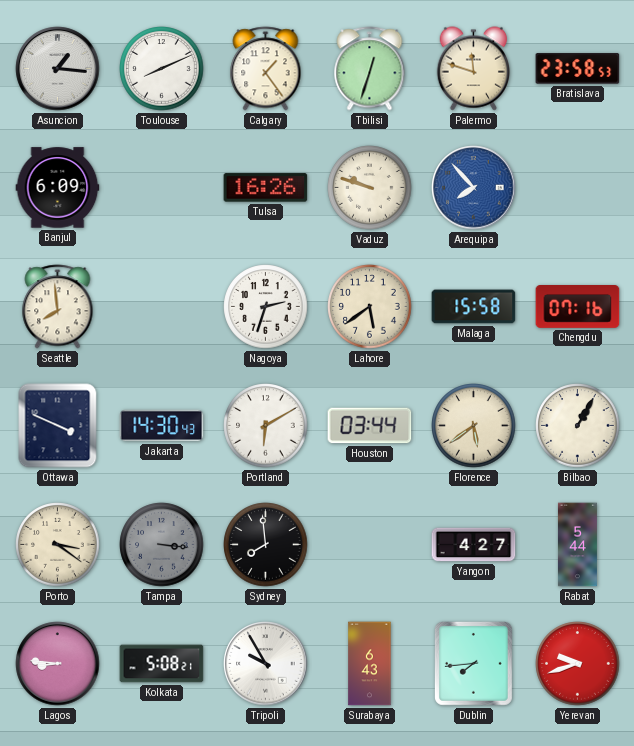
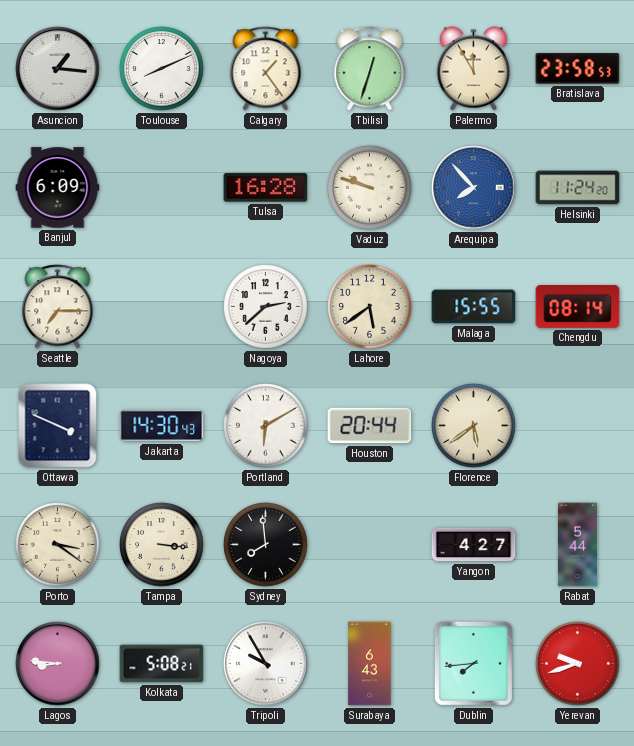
Palermo: 11:48 -> 11:55 (474, 69)
Tulsa: 16:26 -> 16:28 (266, 188)
Helsinki: none -> 11:24 (578, 188)
Seattle: 7:59 -> 7:15 (58, 307)
Nagoya: 2:33 -> 2:38 (266, 307)
Malaga: 15:58 -> 15:55 (474, 307)
Chengdu: 07:16 -> 08:14 (578, 307)
Houston: 03:44 -> 20:44 (370, 426)
Bilbao: 1:05 -> none (578, 426)
Tampa dial: grey -> cream (162, 545)
